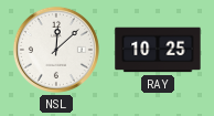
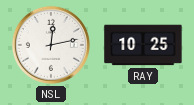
NSL: 12:08 -> 12:13 (51, 45)
